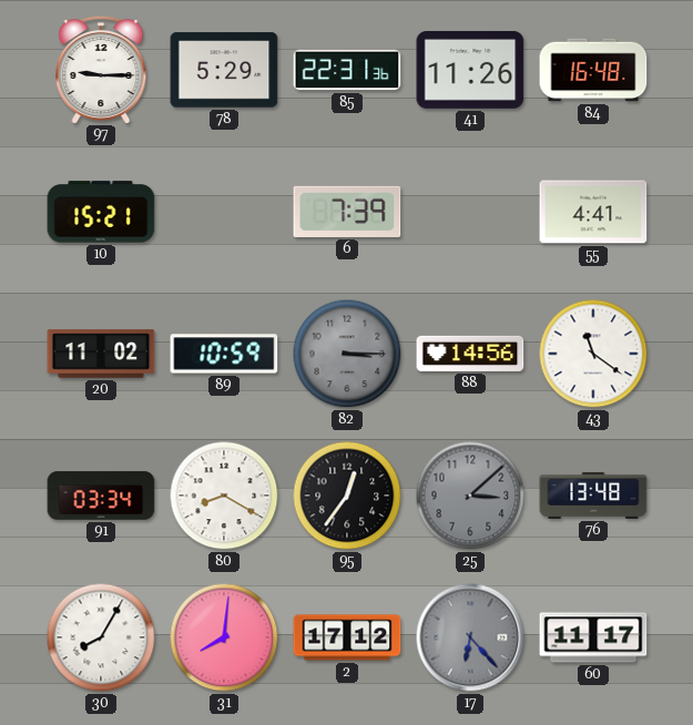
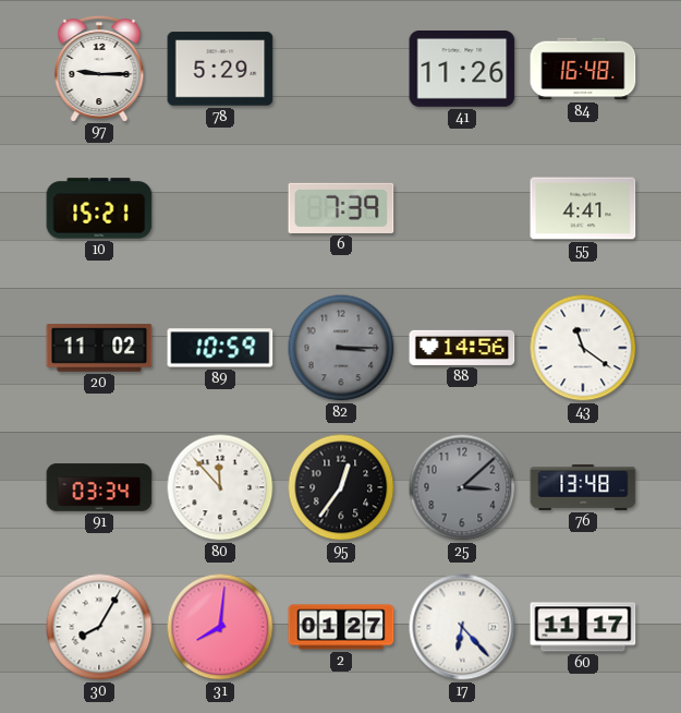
85: 22:31 -> none (347, 70)
80: 8:20 -> 11:53 (220, 487)
2: 17:12 -> 01:27 (341, 627)
17 dial: grey -> white (462, 627)
